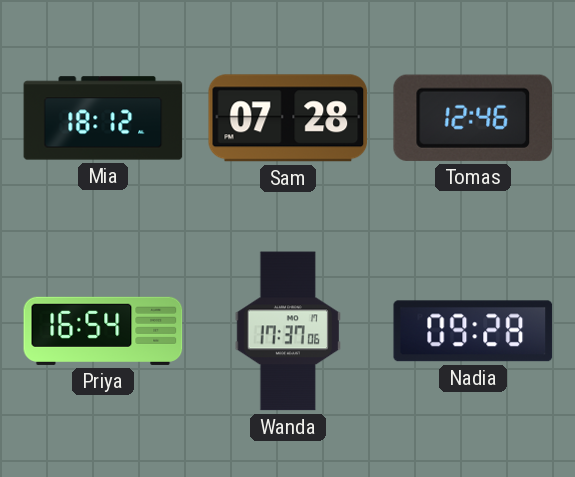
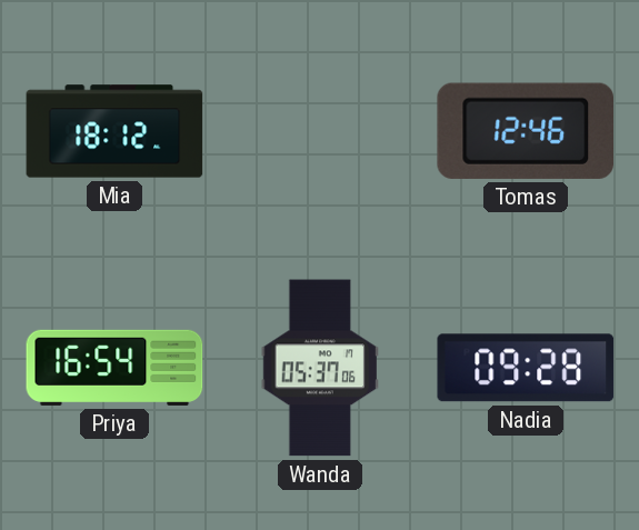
Sam: 07:28 -> none (288, 118)
Wanda: 17:37 -> 05:37 (319, 368)
